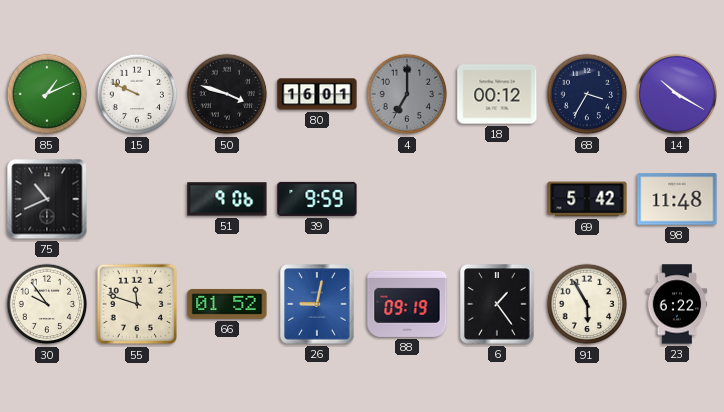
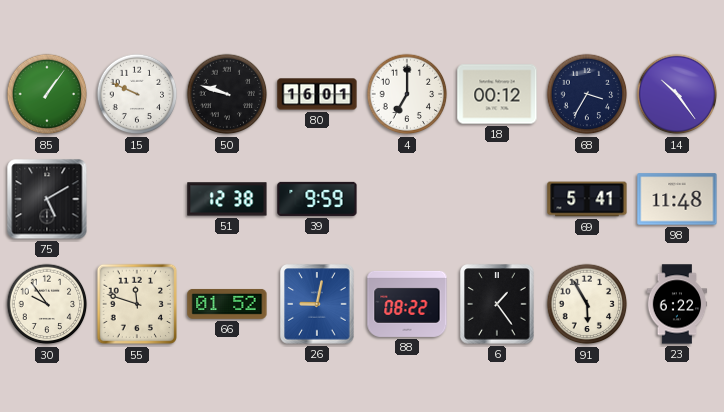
85: 1:11 -> 1:06 (47, 94)
50: 3:48 -> 9:48 (227, 94)
4 dial: grey -> white (407, 94)
14: 10:20 -> 10:24 (677, 94)
75: 10:41 -> 5:10 (47, 199)
51: 9:06 -> 12:38 (227, 199)
69: 5:42 -> 5:41 (587, 199)
88: 09:19 -> 08:22 (407, 304)
